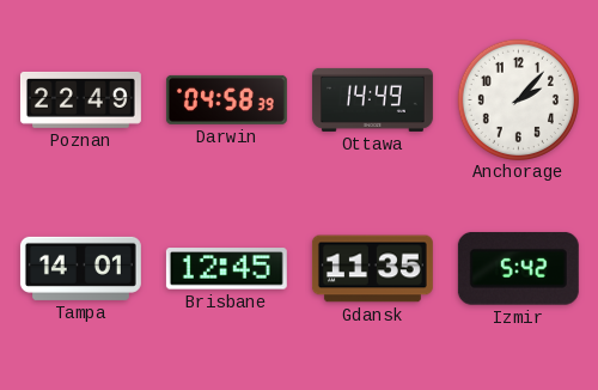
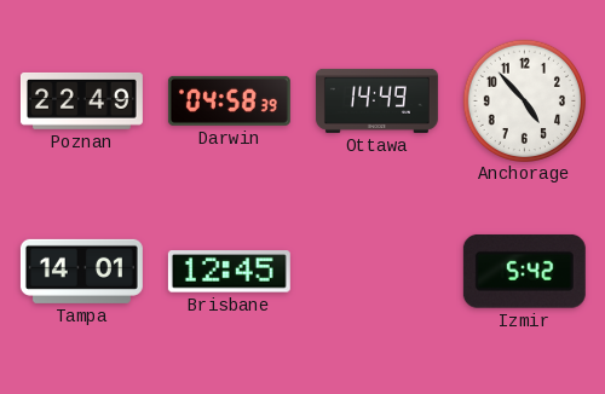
Anchorage: 2:07 -> 4:53 (524, 100)
Gdansk: 11:35 -> none (372, 269)
